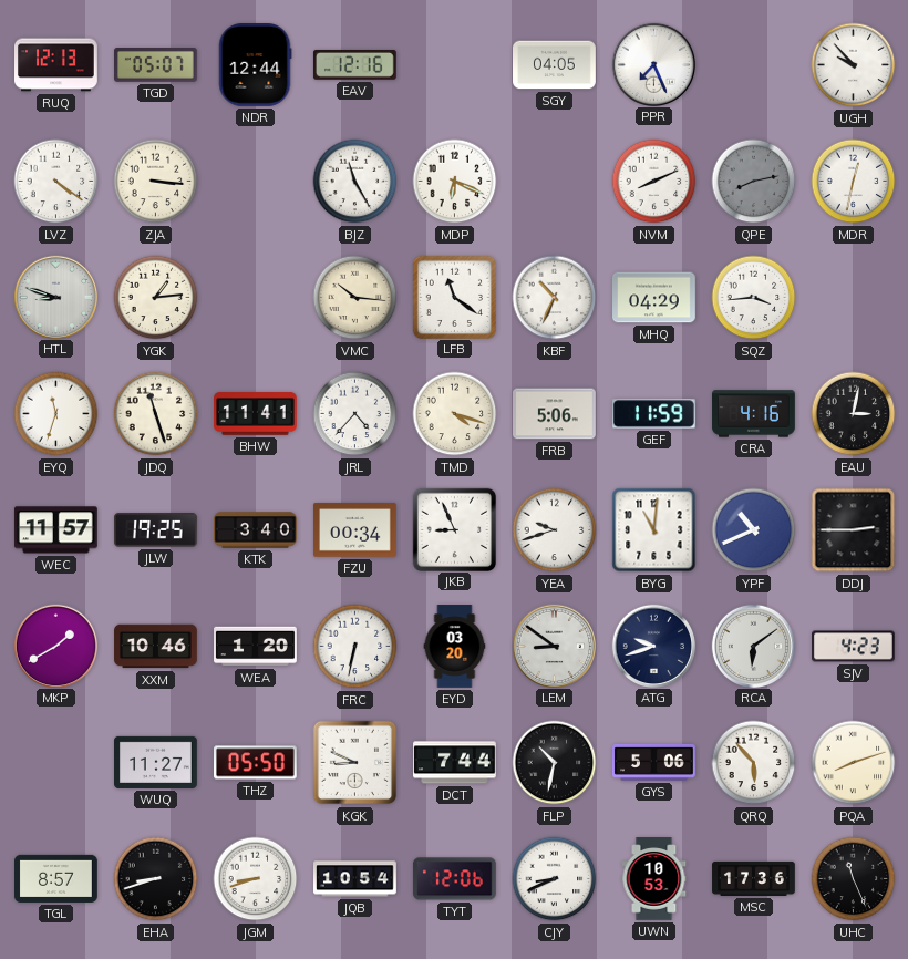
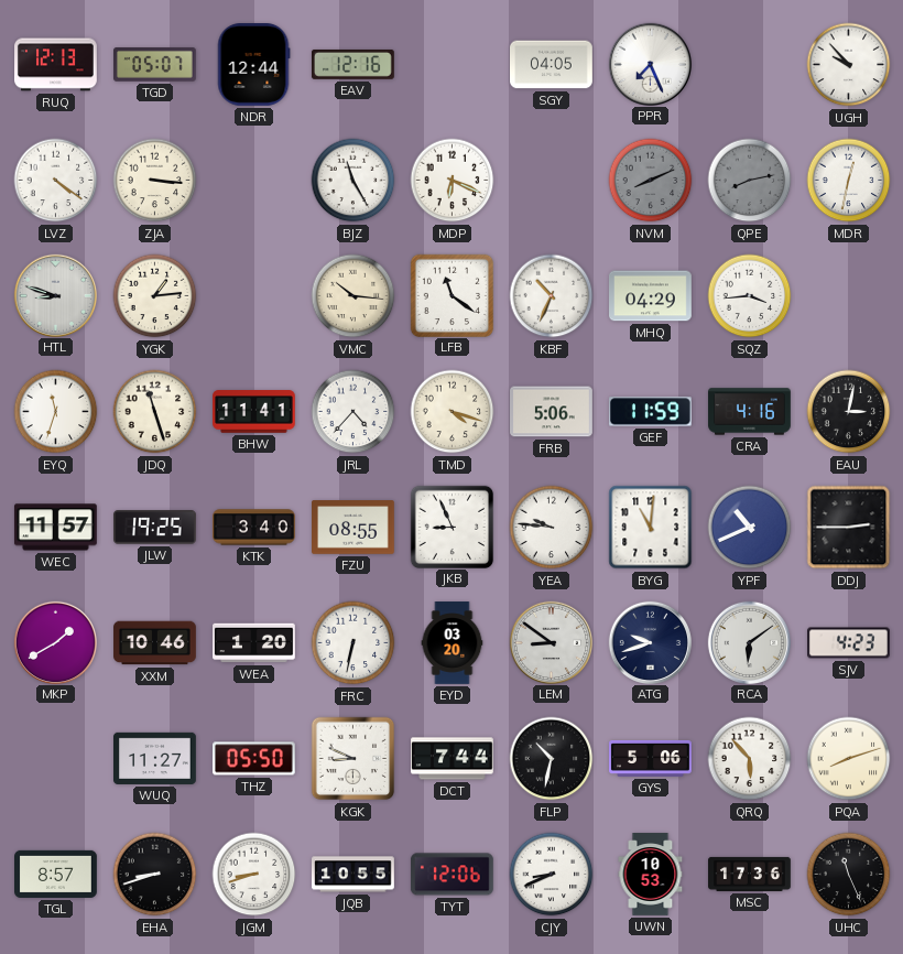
NVM dial: white -> grey (651, 181)
FZU: 00:34 -> 08:55 (353, 528)
YEA: 9:42 -> 9:46 (552, 528)
JQB: 10:54 -> 10:55 (353, 875)
